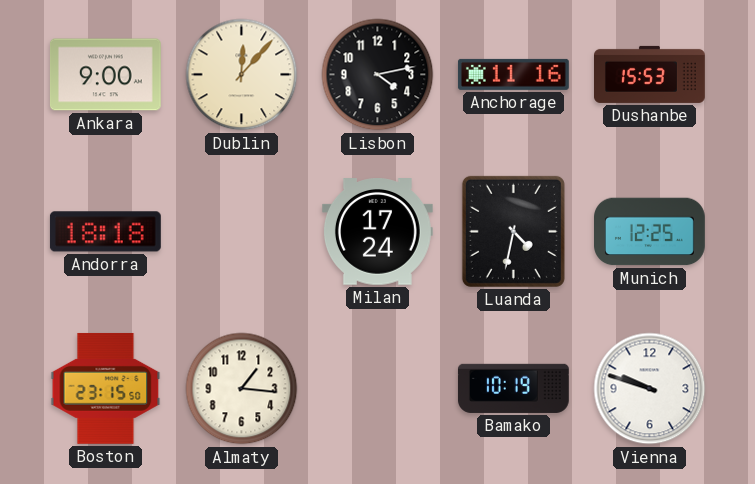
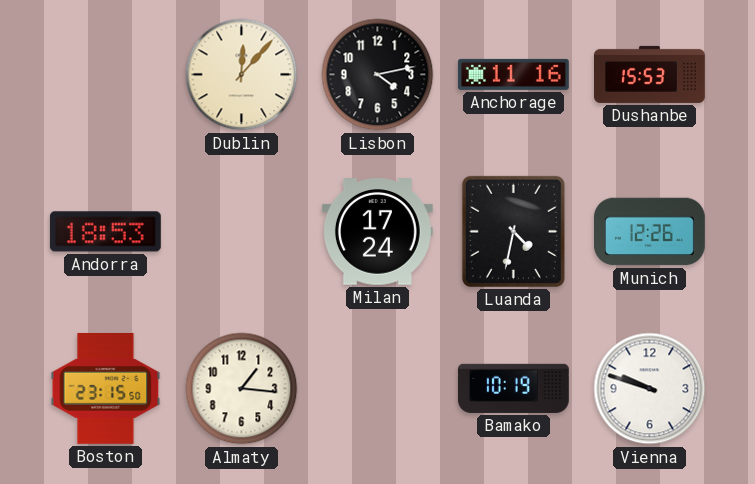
Ankara: 9:00 -> none (105, 75)
Andorra: 18:18 -> 18:53 (105, 232)
Munich: 12:25 -> 12:26 (650, 232)
